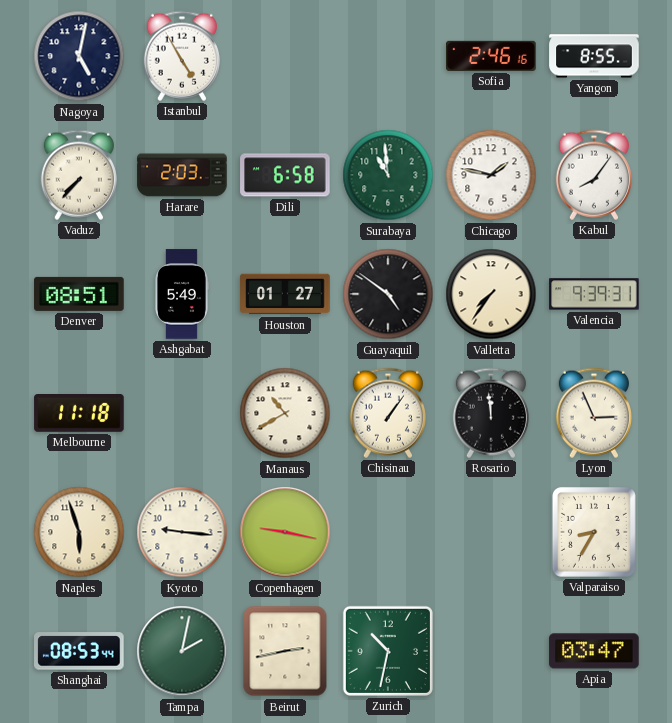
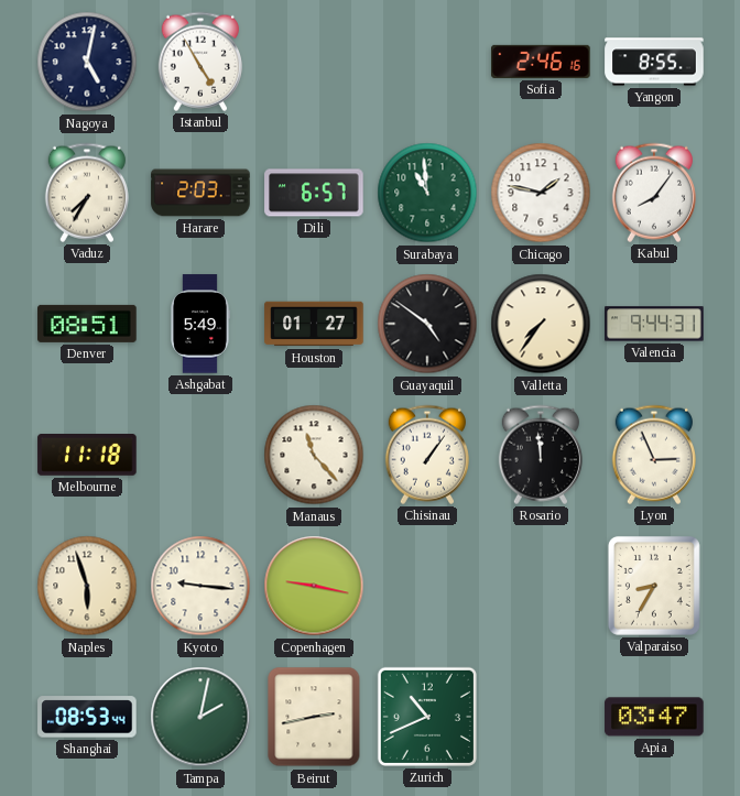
Vaduz: 7:37 -> 7:35 (87, 193)
Dili: 6:58 -> 6:57 (314, 193)
Valencia: 9:39 -> 9:44 (654, 324)
Manaus: 10:40 -> 11:23 (314, 455)
Zurich: 10:32 -> 10:41 (427, 717)
